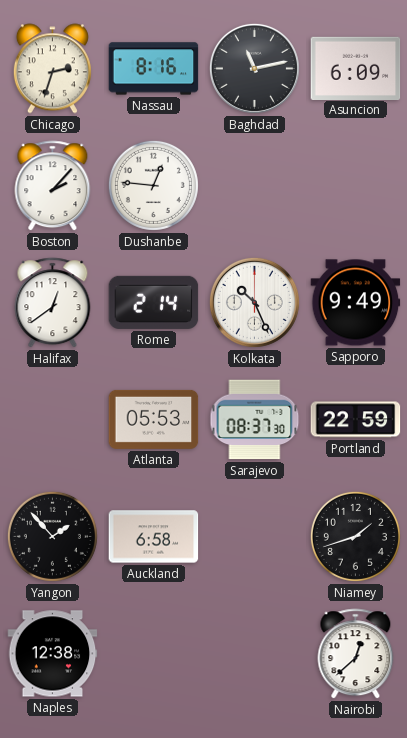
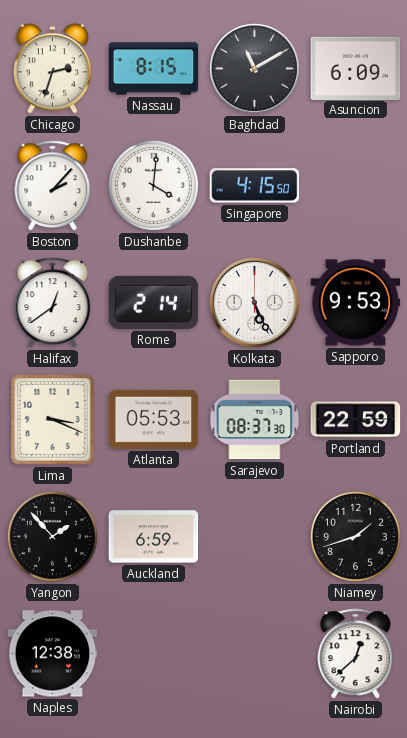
Nassau: 8:16 -> 8:15 (154, 69)
Baghdad: 11:13 -> 11:10 (254, 68)
Dushanbe: 12:46 -> 4:01 (153, 185)
Singapore: none -> 4:15 (255, 186)
Kolkata: 10:26 -> 5:26 (254, 302)
Sapporo: 9:49 -> 9:53 (356, 303)
Lima: none -> 3:19 (53, 420)
Auckland: 6:58 -> 6:59 (154, 537)
